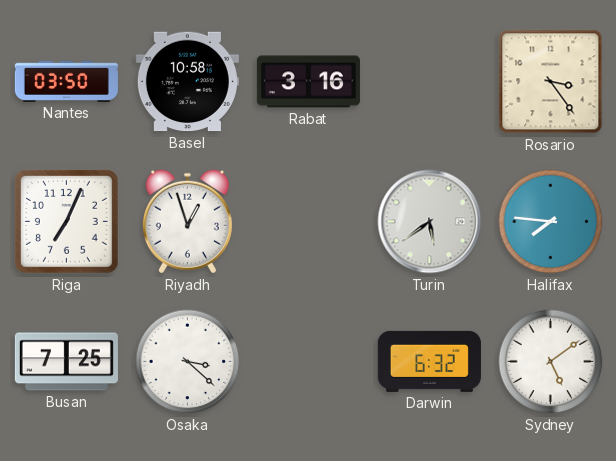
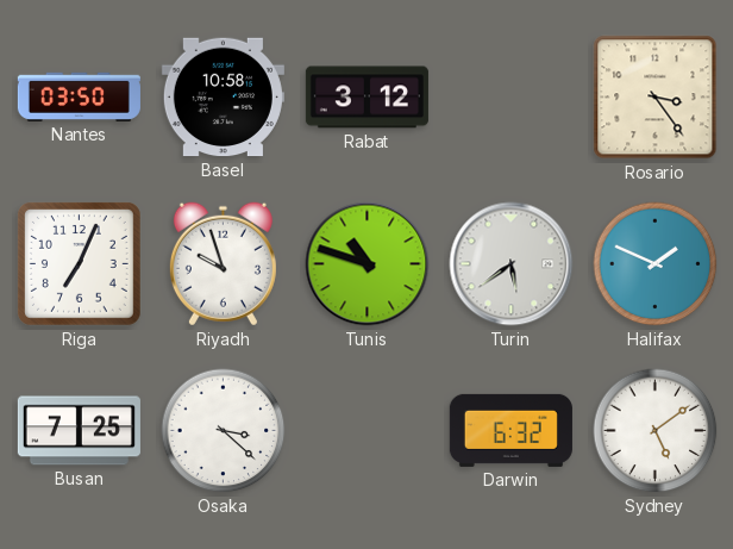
Rabat: 3:16 -> 3:12 (366, 98)
Riyadh: 12:57 -> 9:57 (223, 264)
Tunis: none -> 10:48 (368, 264)
Halifax: 7:46 -> 1:49 (656, 264)
